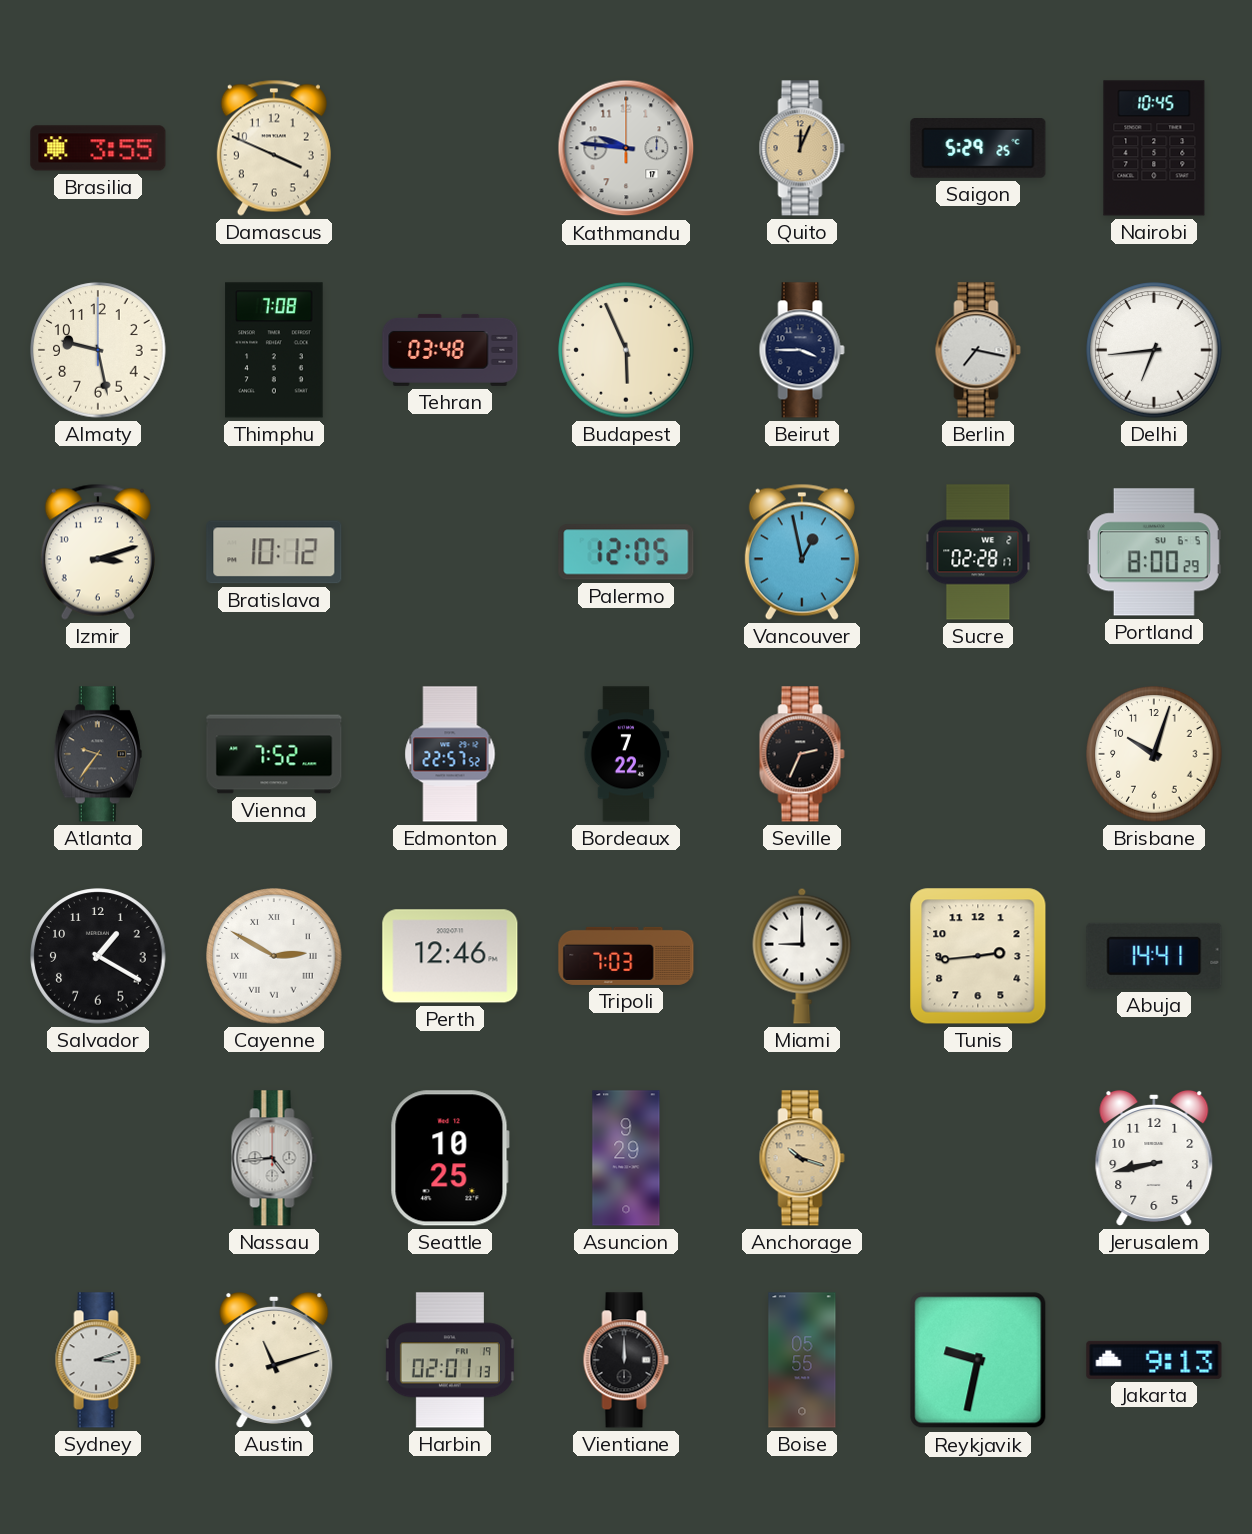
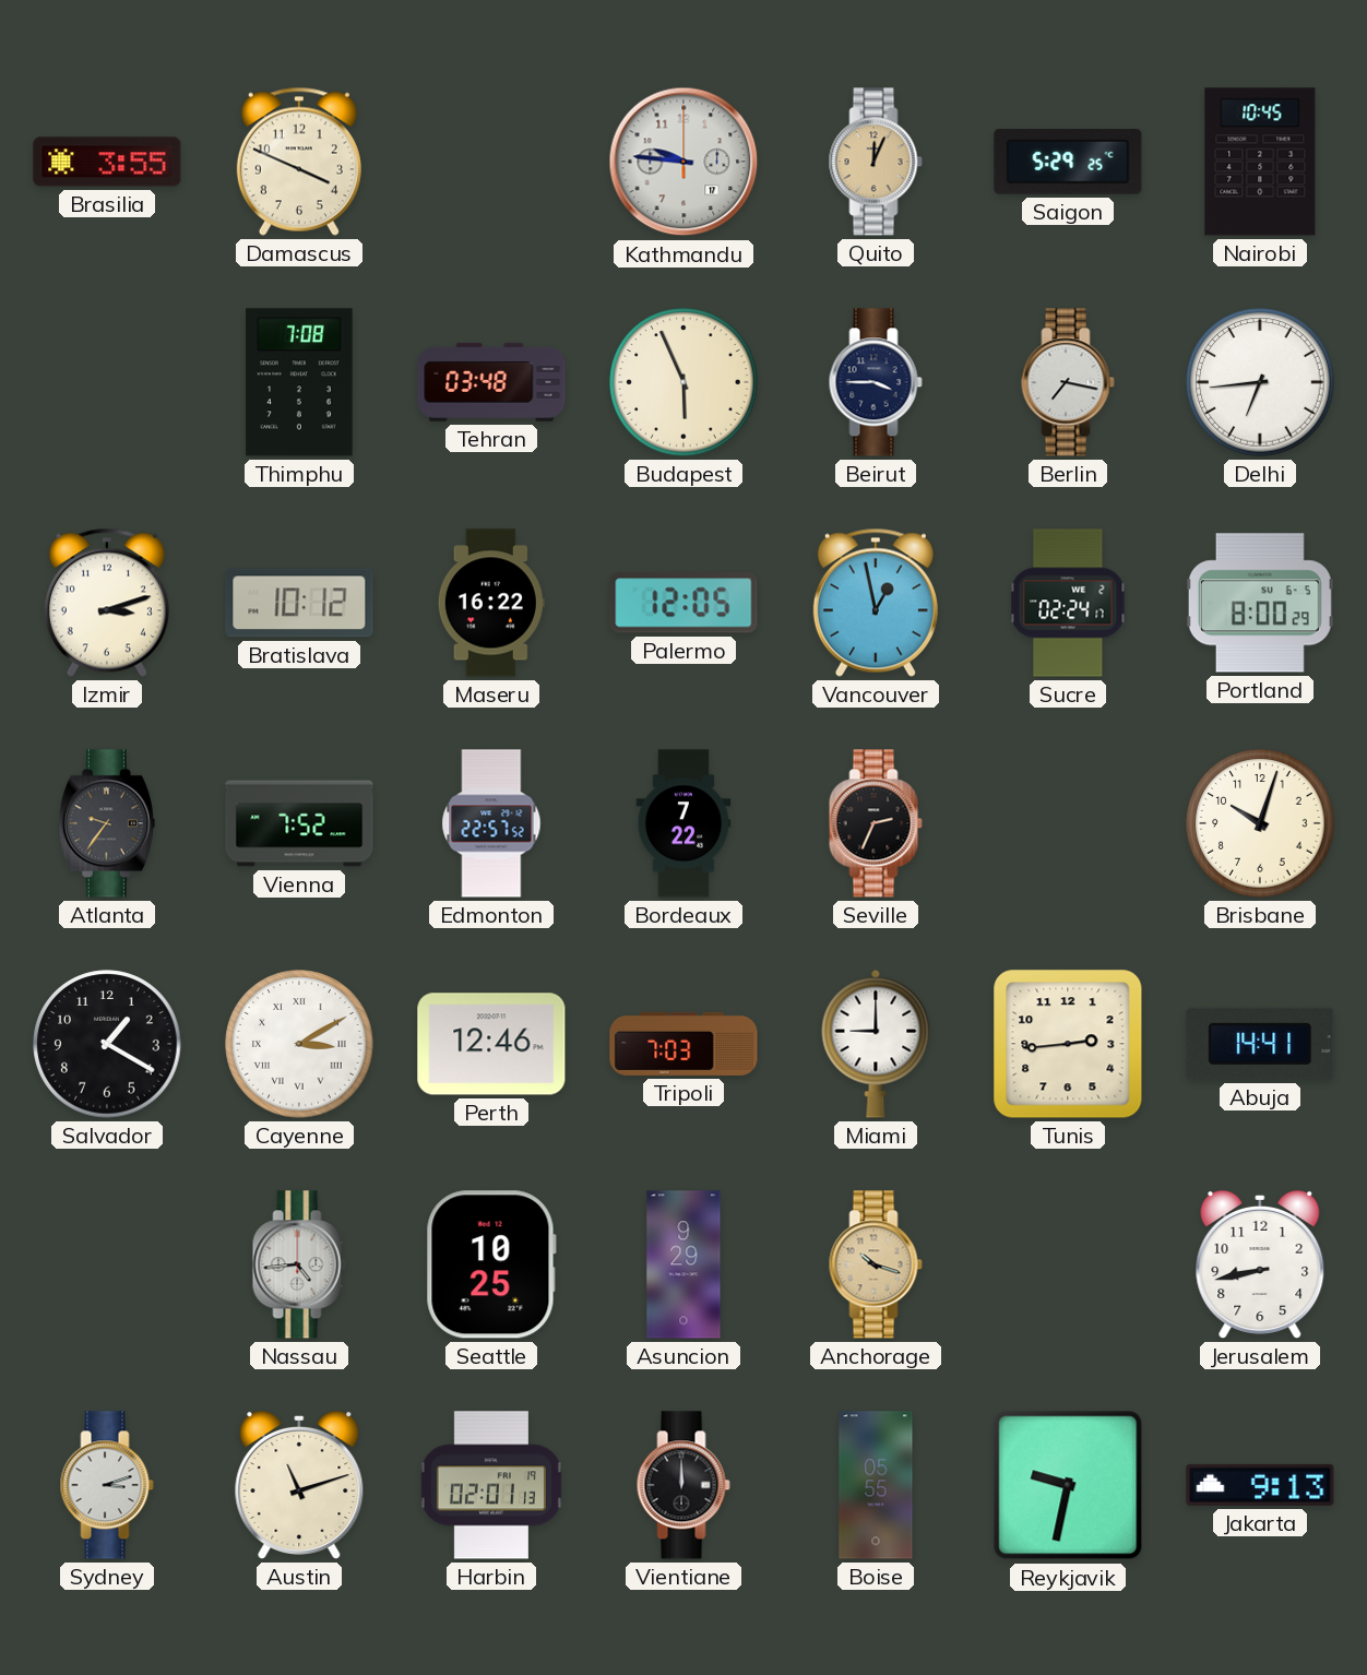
Almaty: 9:28 -> none (98, 350)
Maseru: none -> 16:22 (491, 603)
Sucre: 02:28 -> 02:24 (1068, 603)
Cayenne: 2:50 -> 3:10 (299, 1044)
